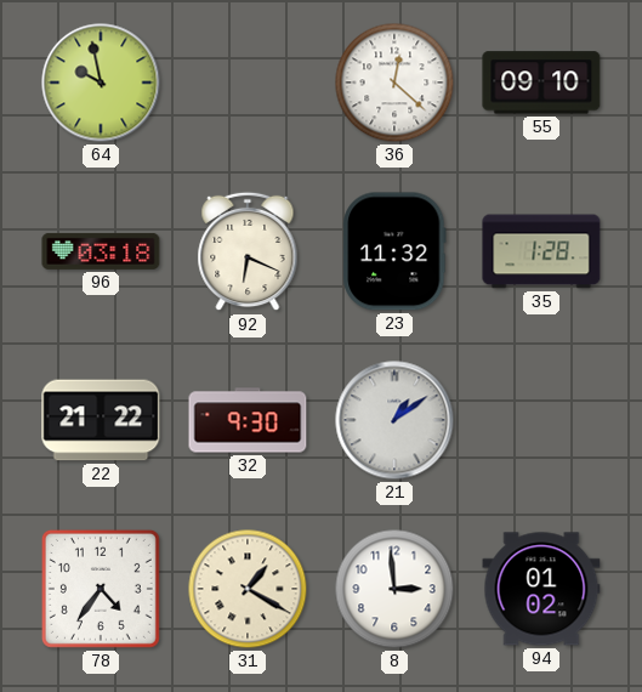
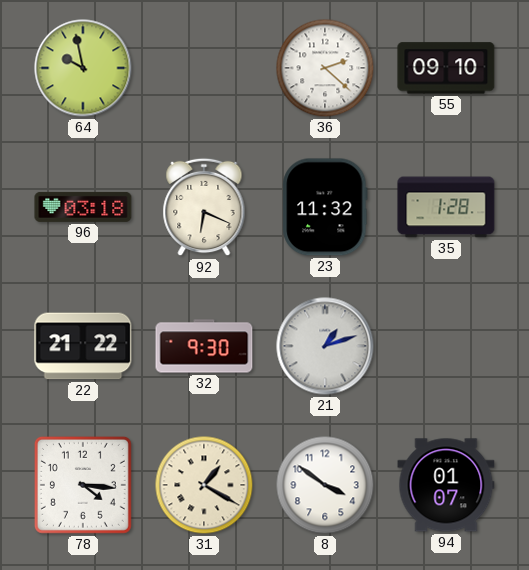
36: 12:22 -> 2:22 (325, 68)
21: 1:09 -> 1:12 (325, 346)
78: 4:36 -> 4:16 (83, 485)
8: 2:59 -> 3:51 (325, 485)
94: 01:02 -> 01:07 (446, 485)
